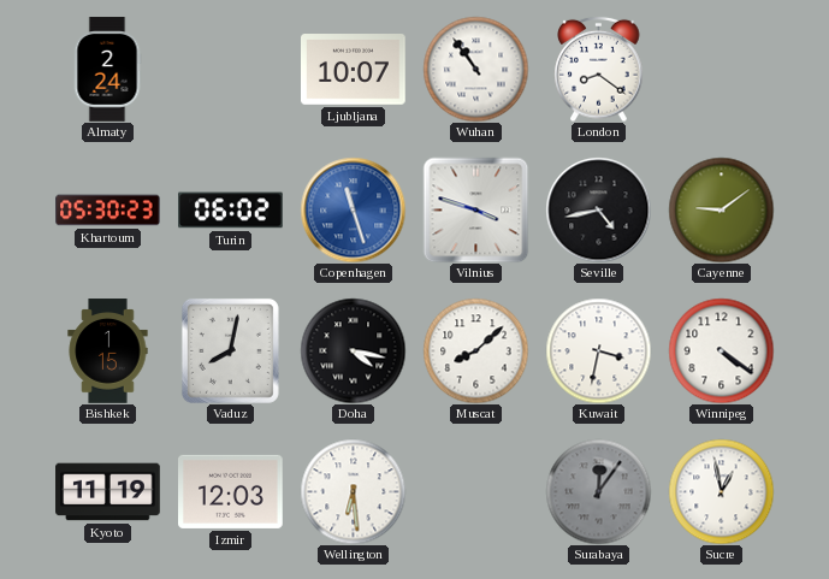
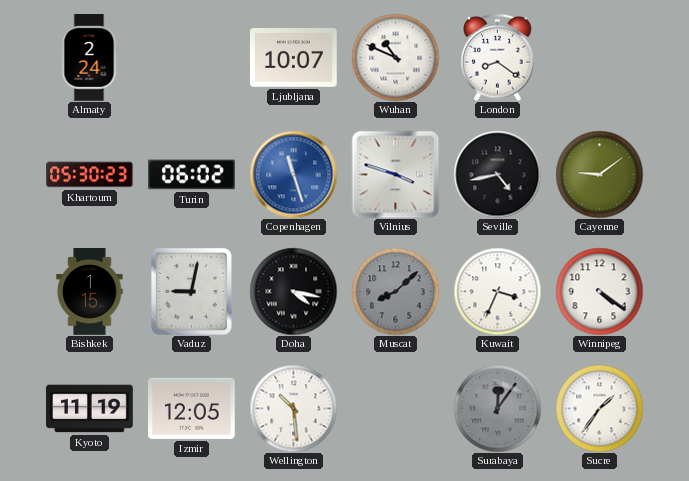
Wuhan: 10:54 -> 10:49 (395, 57)
Vaduz: 8:02 -> 9:02 (191, 291)
Muscat dial: white -> grey (395, 291)
Kuwait: 3:32 -> 3:34 (497, 291)
Izmir: 12:03 -> 12:05 (192, 408)
Wellington: 6:29 -> 10:29 (293, 408)
Sucre: 12:58 -> 1:36 (599, 408)
